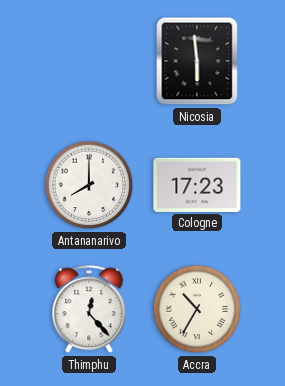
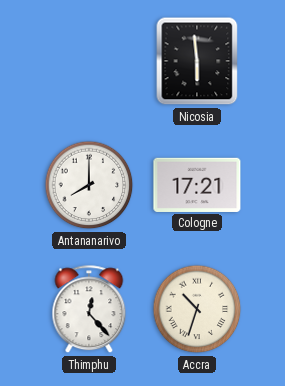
Cologne: 17:23 -> 17:21 (197, 185)
Accra: 10:35 -> 10:33 (197, 309)
